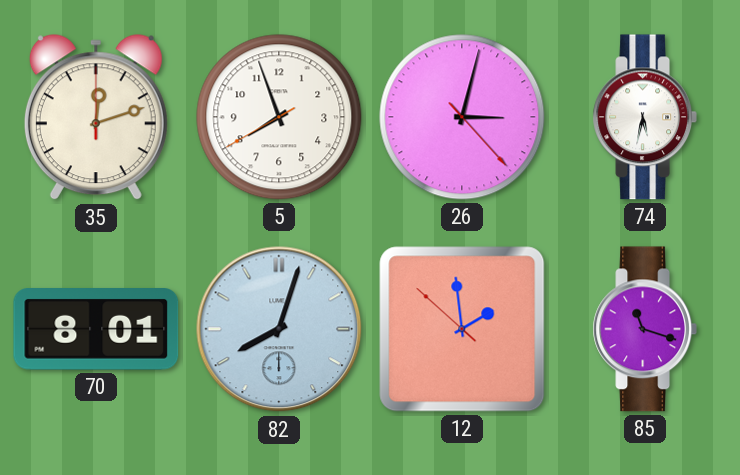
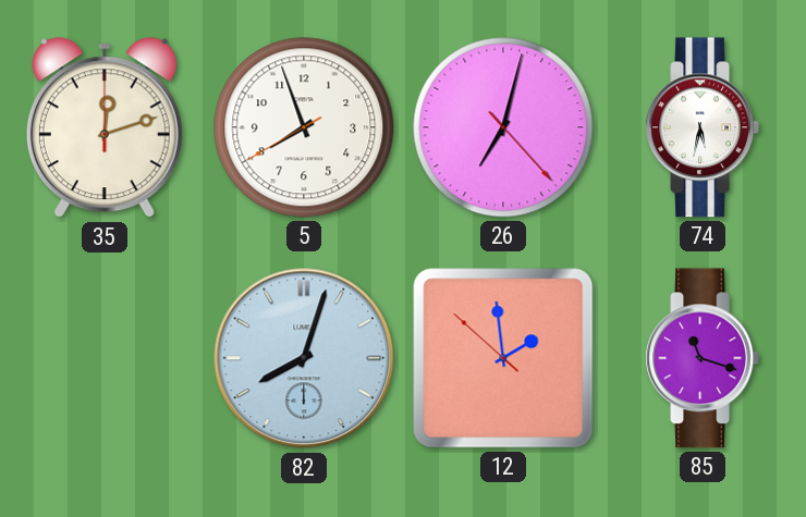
26: 3:02 -> 7:02 (503, 127)
70: 8:01 -> none (96, 329)
